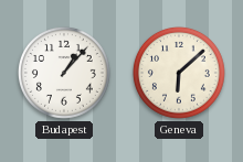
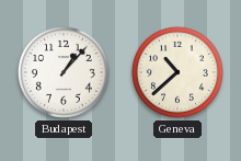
Geneva: 6:08 -> 10:38 (177, 72)
